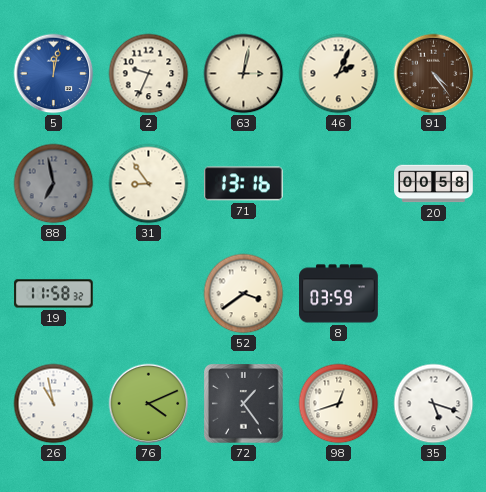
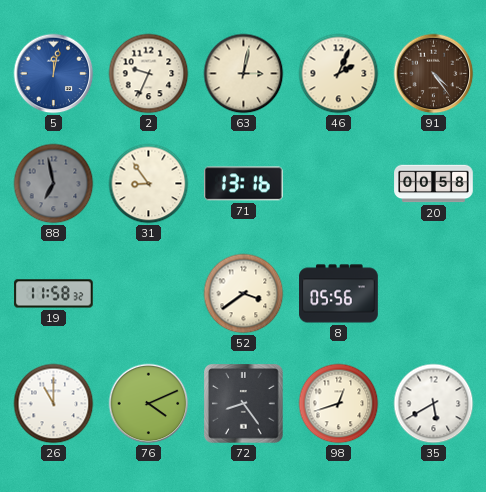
8: 03:59 -> 05:56 (339, 294)
26: 10:58 -> 11:00 (54, 404)
72: 1:24 -> 8:24 (244, 404)
35: 5:18 -> 5:40 (434, 404)
